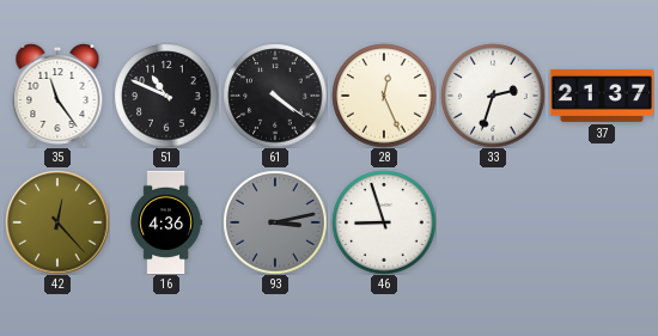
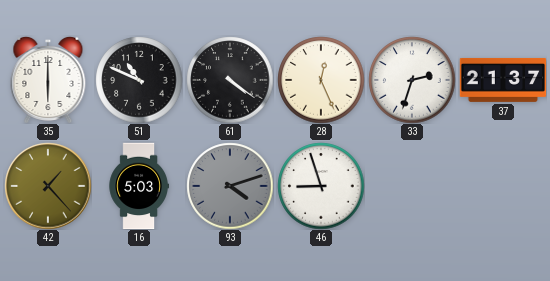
35: 11:24 -> 6:00 (48, 80)
42: 12:23 -> 1:23 (48, 186)
16: 4:36 -> 5:03 (139, 186)
93: 3:13 -> 4:12 (230, 186)
